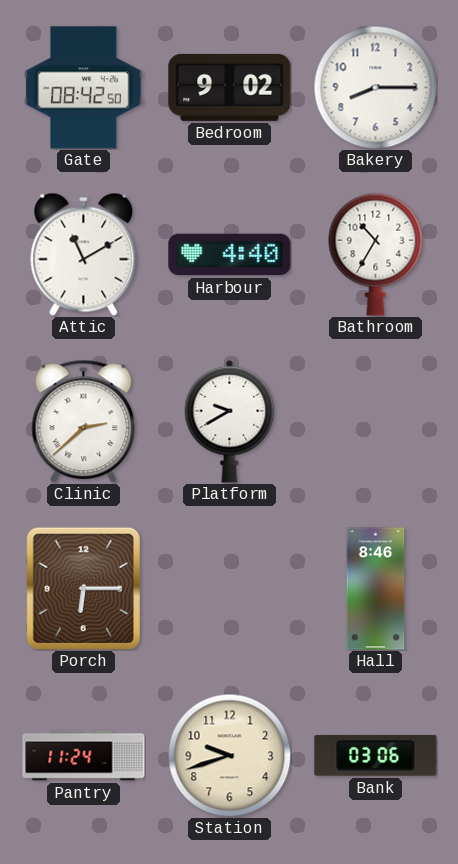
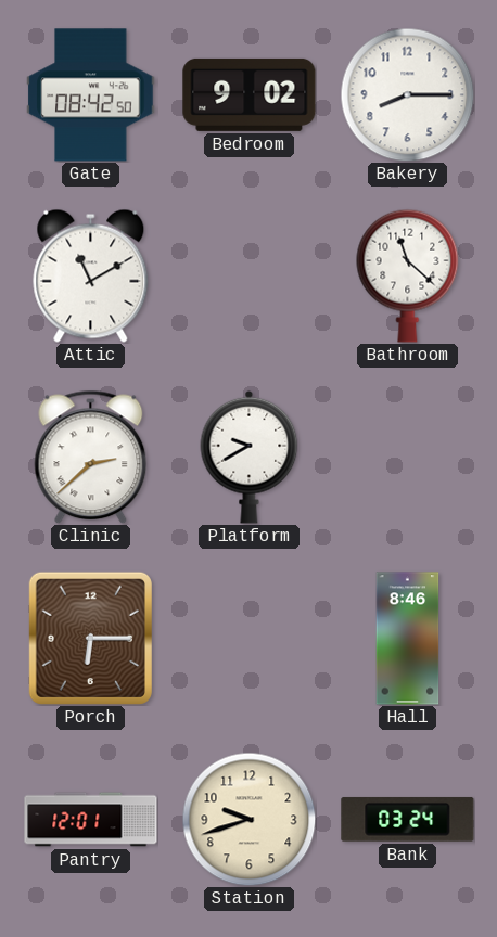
Harbour: 4:40 -> none (230, 255)
Bathroom: 10:35 -> 11:22 (408, 275)
Pantry: 11:24 -> 12:01 (91, 820)
Bank: 03:06 -> 03:24 (408, 820)
